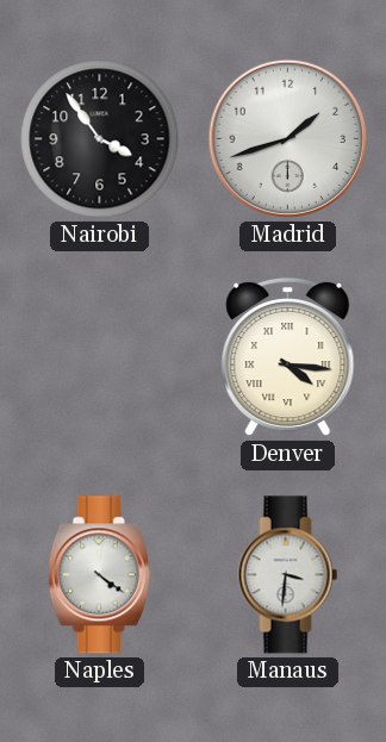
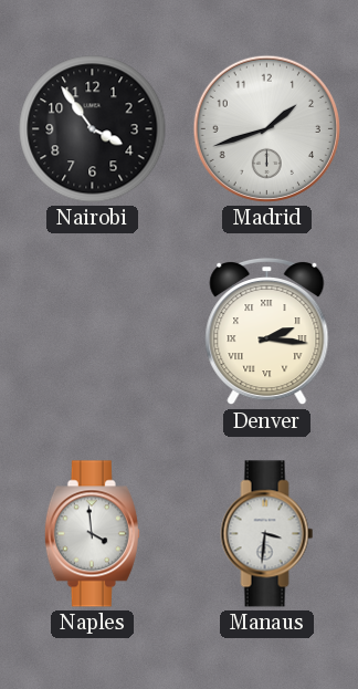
Denver: 4:16 -> 2:16 (267, 332)
Naples: 4:21 -> 3:59 (92, 534)
